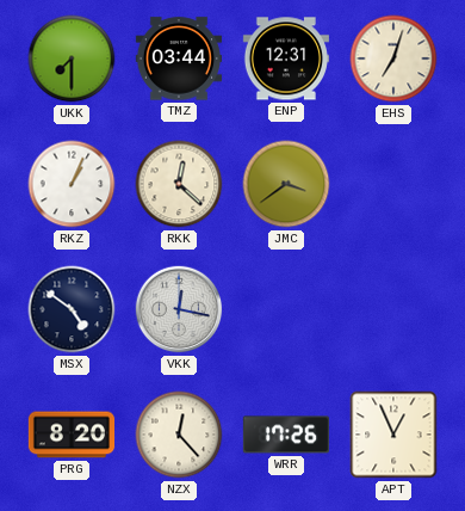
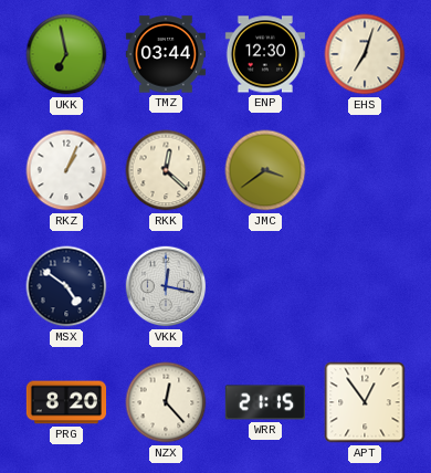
UKK: 7:30 -> 6:58 (66, 54)
ENP: 12:31 -> 12:30 (265, 54)
WRR: 17:26 -> 21:15 (265, 402)
APT: 12:56 -> 12:54 (365, 402)
